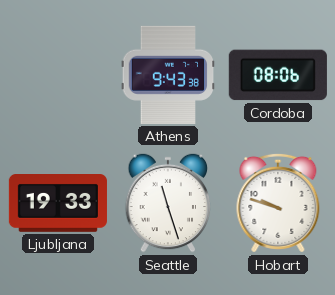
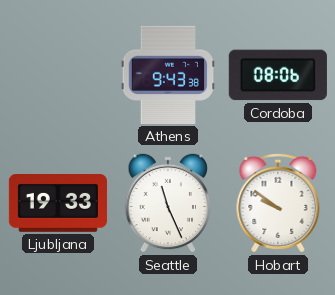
Seattle: 11:27 -> 11:26 (168, 203)
Hobart: 9:48 -> 9:51 (278, 203)
